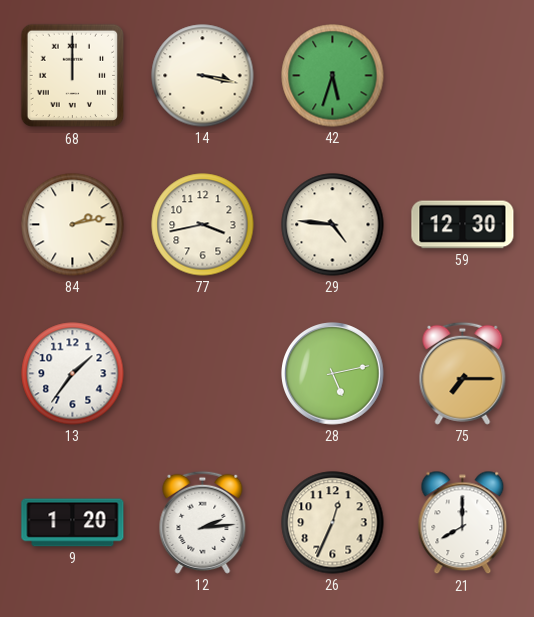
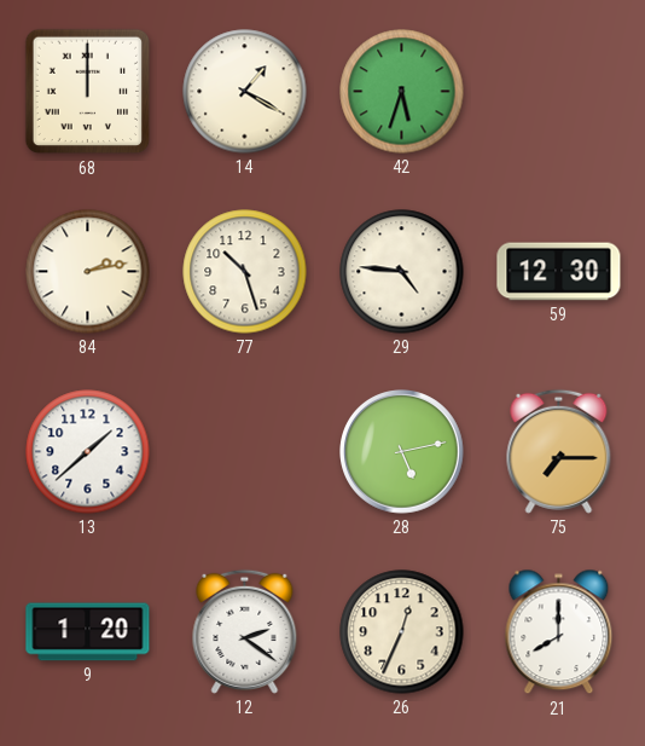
14: 3:17 -> 1:20 (245, 92)
77: 3:43 -> 10:27 (245, 272)
13: 1:36 -> 1:38 (88, 452)
12: 2:14 -> 2:21 (245, 631)
